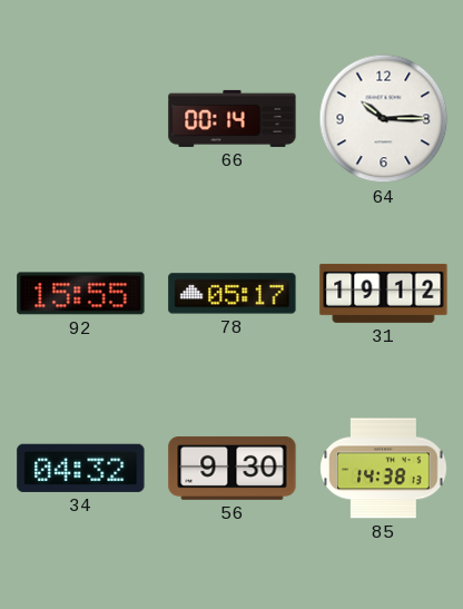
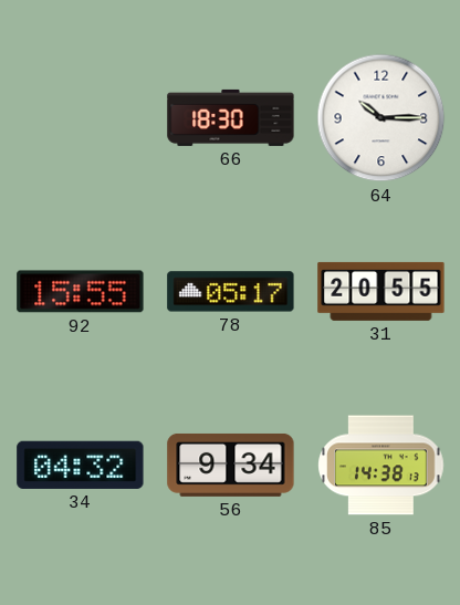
66: 00:14 -> 18:30 (231, 117)
31: 19:12 -> 20:55 (381, 291)
56: 9:30 -> 9:34 (231, 465)
